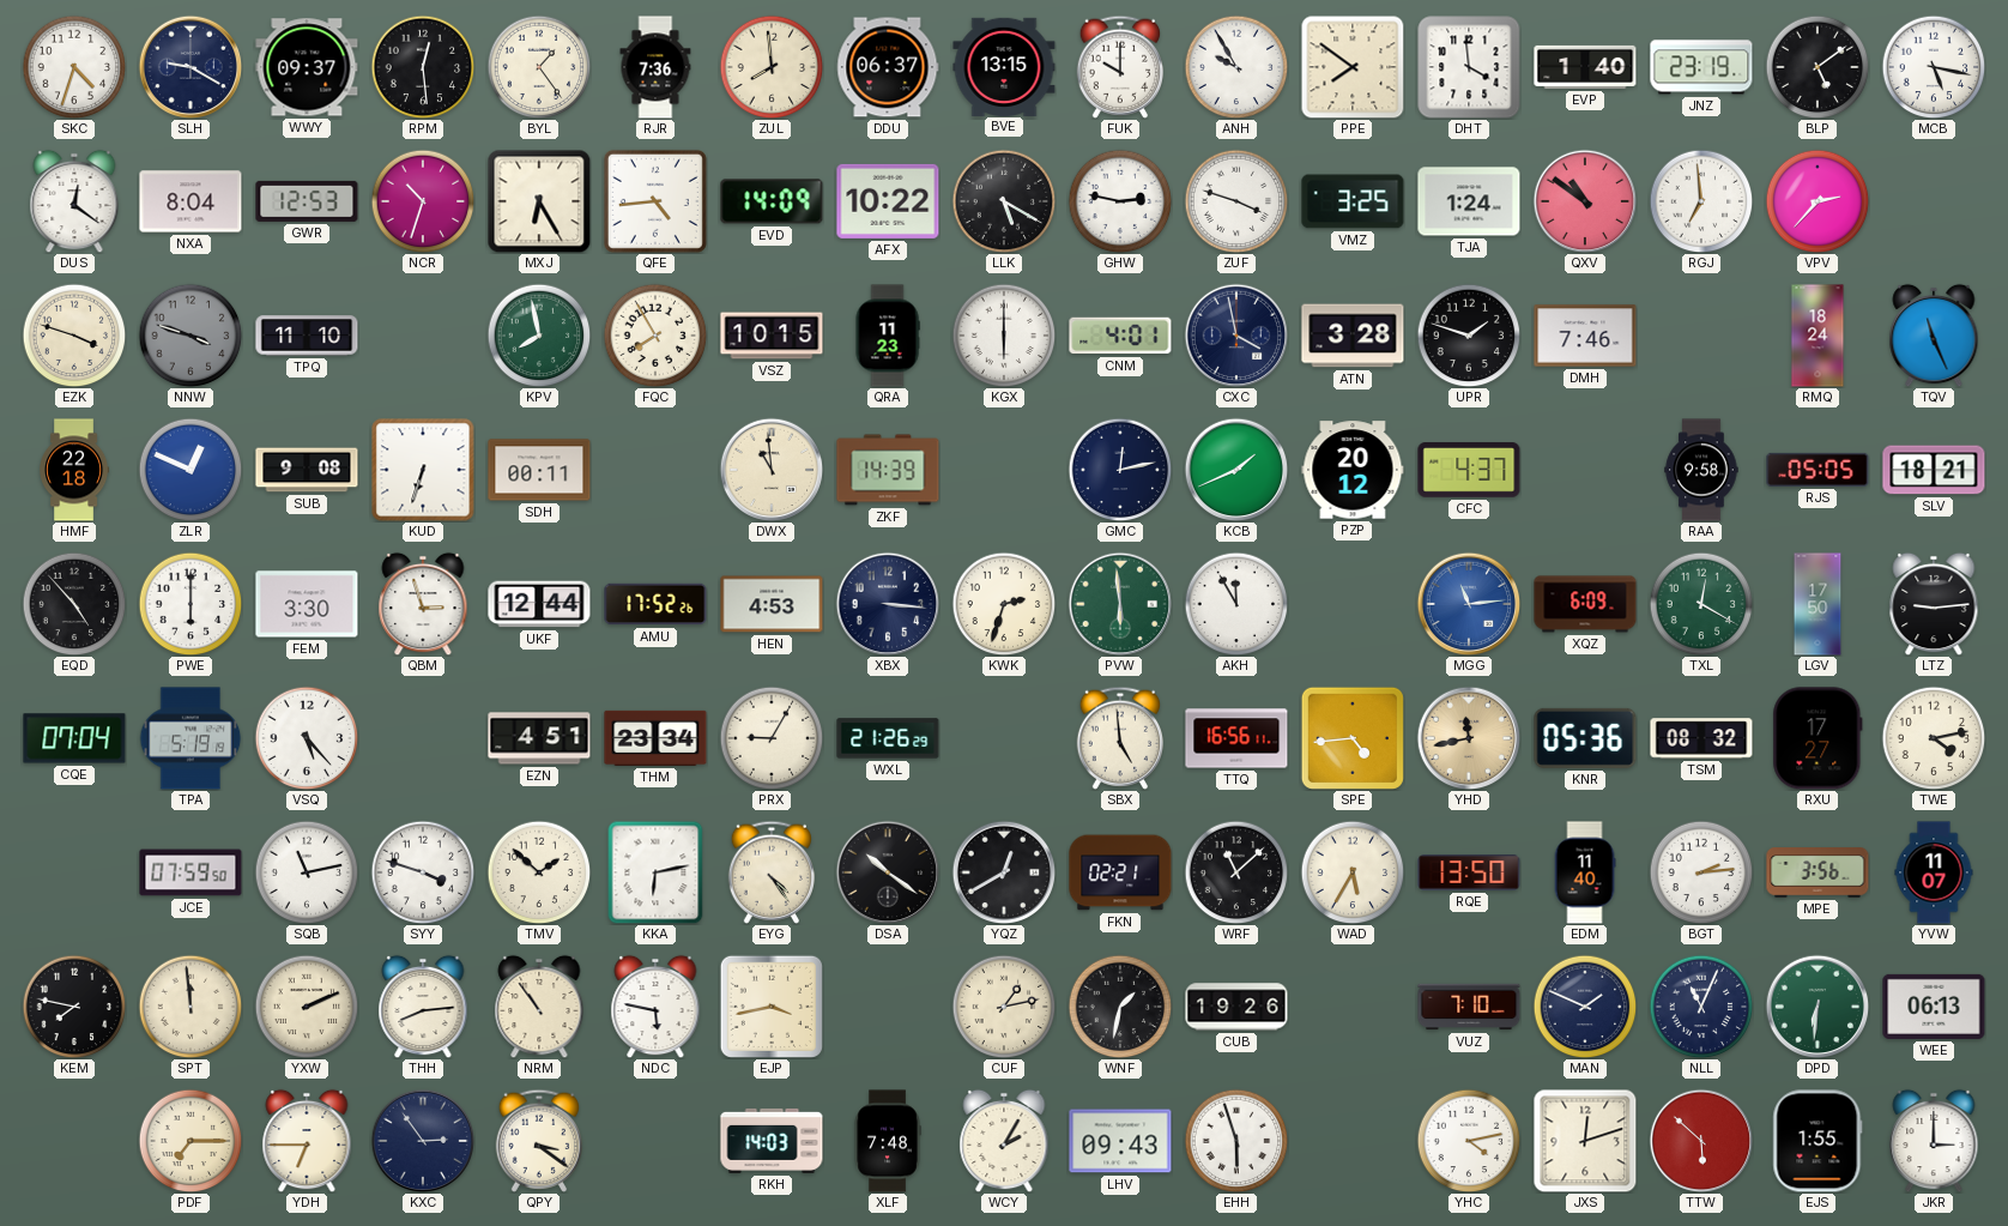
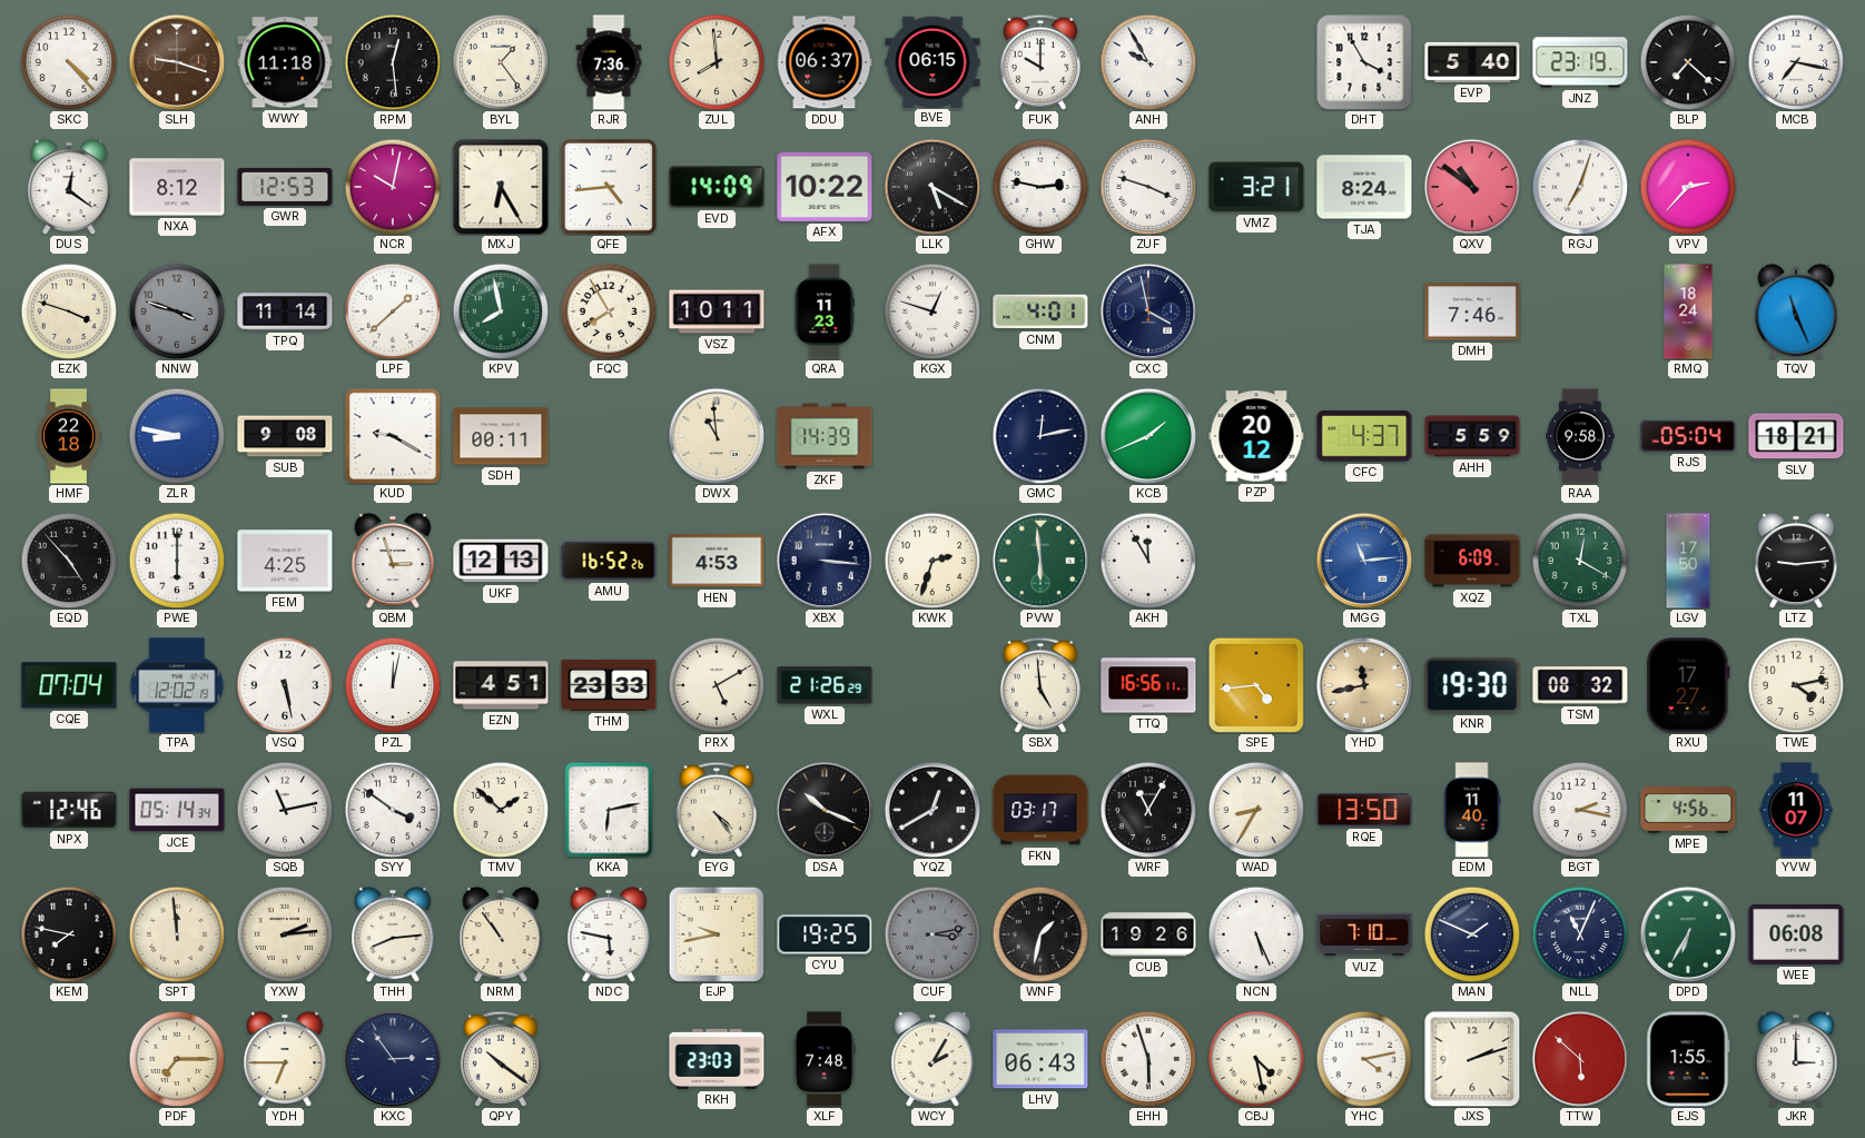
SKC: 4:33 -> 4:23 (69, 62)
SLH: 9:20 -> 9:18 (177, 62)
SLH dial: navy -> brown (177, 62)
WWY: 09:37 -> 11:18 (285, 62)
BVE: 13:15 -> 06:15 (932, 61)
PPE: 7:51 -> none (1353, 67)
DHT: 3:59 -> 3:55 (1364, 62)
EVP: 1:40 -> 5:40 (1472, 62)
BLP: 5:09 -> 7:22 (1688, 62)
MCB: 5:17 -> 7:17 (1796, 62)
NXA: 8:04 -> 8:12 (177, 187)
NCR: 10:33 -> 10:02 (393, 187)
VMZ: 3:25 -> 3:21 (1256, 187)
TJA: 1:24 -> 8:24 (1364, 187)
RGJ: 6:59 -> 7:03 (1580, 187)
TPQ: 11:10 -> 11:14 (285, 311)
LPF: none -> 1:38 (393, 311)
VSZ: 10:15 -> 10:11 (717, 311)
KGX: 6:00 -> 12:48 (932, 311)
ATN: 3:28 -> none (1353, 336)
UPR: 1:48 -> none (1469, 336)
ZLR: 12:49 -> 8:47 (177, 436)
KUD: 6:33 -> 9:20 (393, 436)
AHH: none -> 5:59 (1472, 436)
RJS: 05:05 -> 05:04 (1688, 436)
FEM: 3:30 -> 4:25 (285, 561)
UKF: 12:44 -> 12:13 (501, 561)
AMU: 17:52 -> 16:52 (609, 561)
TPA: 5:19 -> 12:02 (177, 685)
VSQ: 5:23 -> 5:28 (285, 685)
PZL: none -> 12:02 (393, 685)
THM: 23:34 -> 23:33 (609, 685)
PRX: 9:05 -> 5:10 (717, 685)
KNR: 05:36 -> 19:30 (1472, 685)
NPX: none -> 12:46 (69, 810)
JCE: 07:59 -> 05:14 (177, 810)
SYY: 3:48 -> 3:51 (393, 810)
DSA: 10:21 -> 10:19 (825, 810)
FKN: 02:21 -> 03:17 (1040, 810)
WRF: 11:08 -> 11:05 (1148, 810)
WAD: 5:35 -> 8:35 (1256, 810)
BGT: 2:14 -> 2:17 (1580, 810)
MPE: 3:56 -> 4:56 (1688, 810)
YXW: 2:11 -> 2:14 (285, 934)
EJP: 3:43 -> 9:43 (717, 934)
CYU: none -> 19:25 (825, 934)
CUF: 1:13 -> 3:13 (932, 934)
CUF dial: cream -> grey (932, 934)
NCN: none -> 5:26 (1256, 934)
DPD: 6:31 -> 6:35 (1688, 934)
WEE: 06:13 -> 06:08 (1796, 934)
QPY: 3:21 -> 10:21 (500, 1059)
RKH: 14:03 -> 23:03 (717, 1059)
LHV: 09:43 -> 06:43 (1040, 1059)
CBJ: none -> 4:28 (1256, 1059)
JXS: 12:12 -> 2:12 (1472, 1059)
